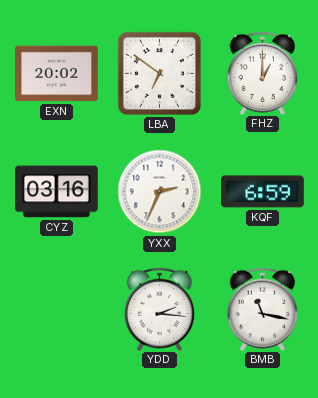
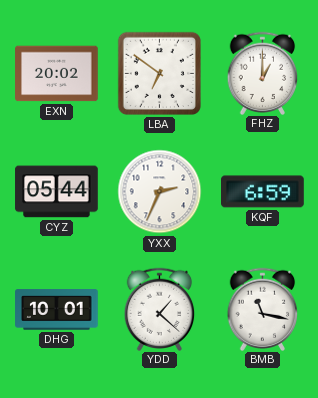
CYZ: 03:16 -> 05:44 (57, 192)
DHG: none -> 10:01 (57, 310)
YDD: 2:16 -> 1:22 (160, 309)
